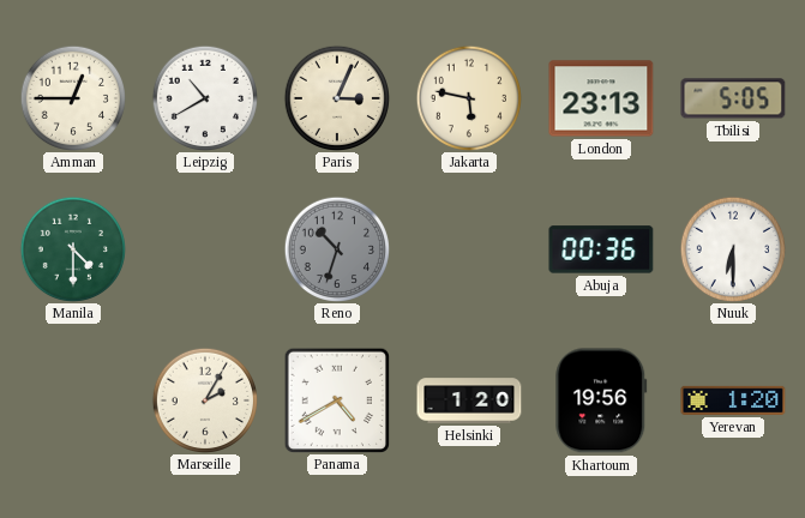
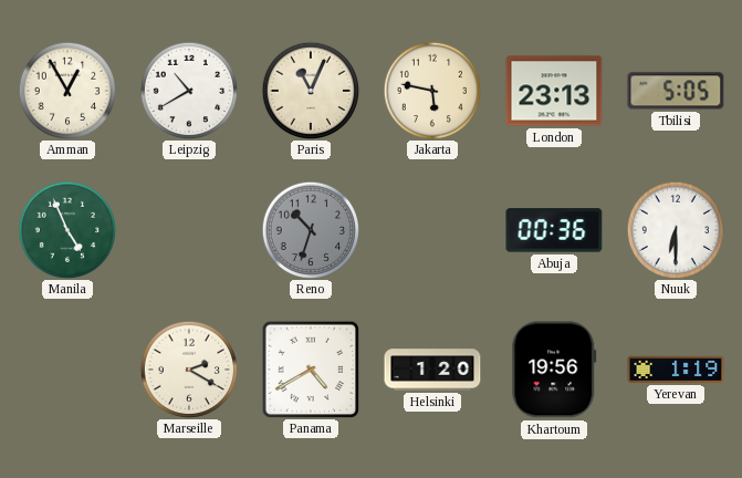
Amman: 12:45 -> 12:55 (66, 90)
Paris: 3:04 -> 11:04 (310, 90)
Manila: 4:30 -> 4:56 (66, 229)
Marseille: 2:05 -> 2:20 (188, 368)
Yerevan: 1:20 -> 1:19 (676, 370)
